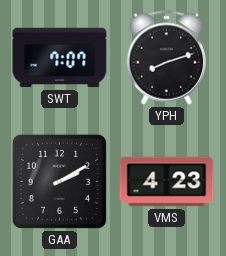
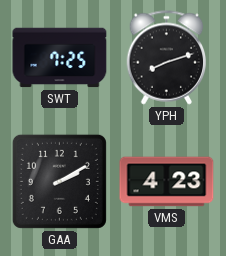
SWT: 7:07 -> 7:25 (60, 58)
